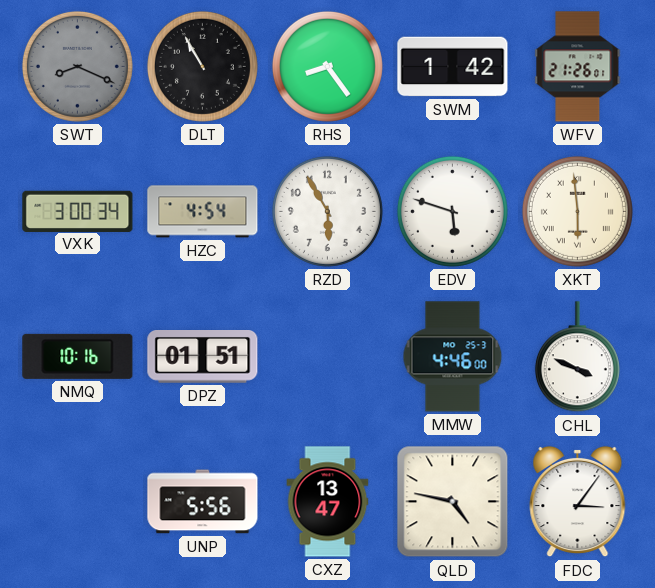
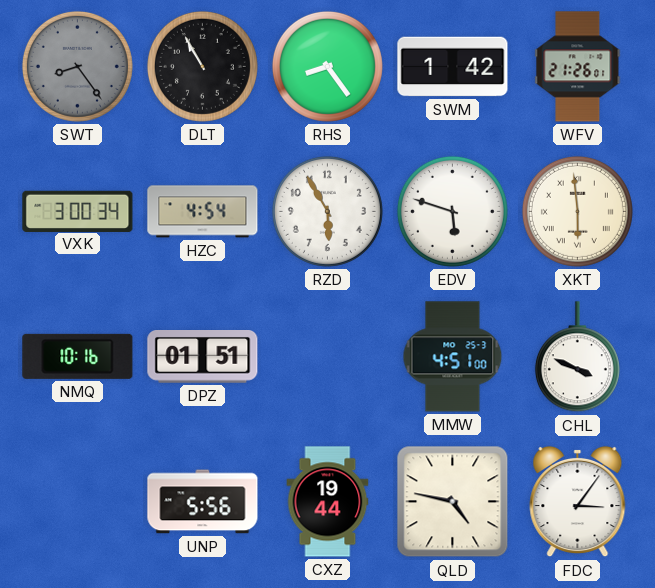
SWT: 8:19 -> 8:24 (77, 66)
MMW: 4:46 -> 4:51 (453, 357)
CXZ: 13:47 -> 19:44 (328, 502)
